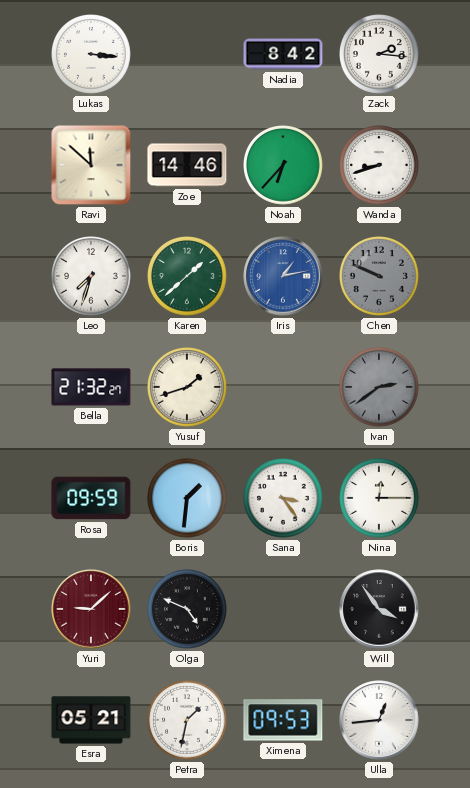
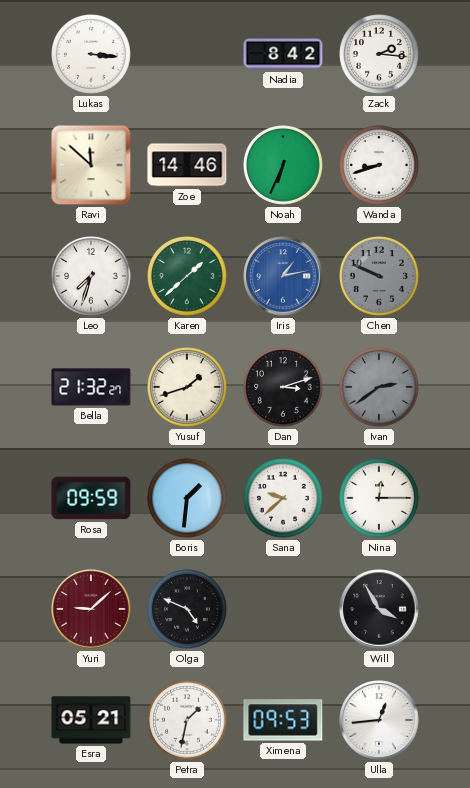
Noah: 6:37 -> 6:34 (284, 166)
Dan: none -> 3:12 (284, 388)
Sana: 3:24 -> 9:38 (284, 499)
Will: 3:54 -> 3:55 (379, 609)
